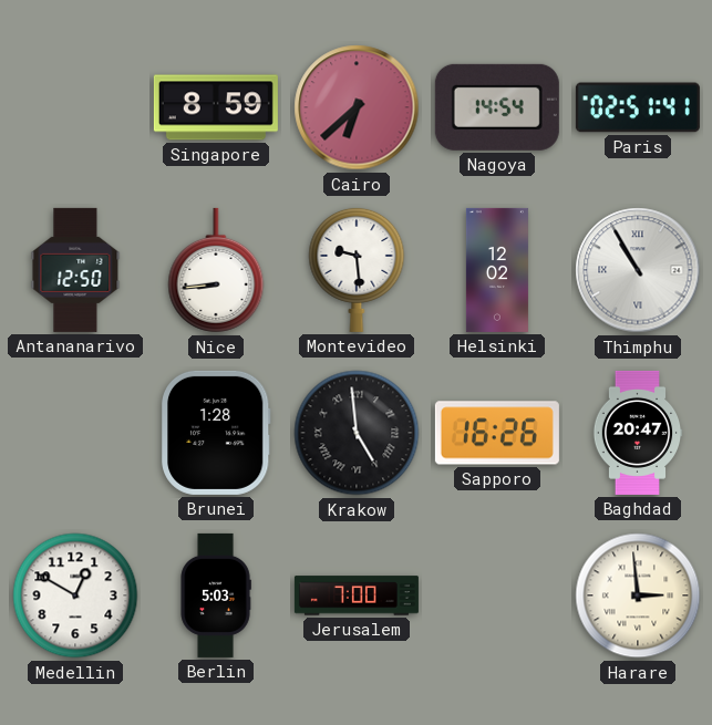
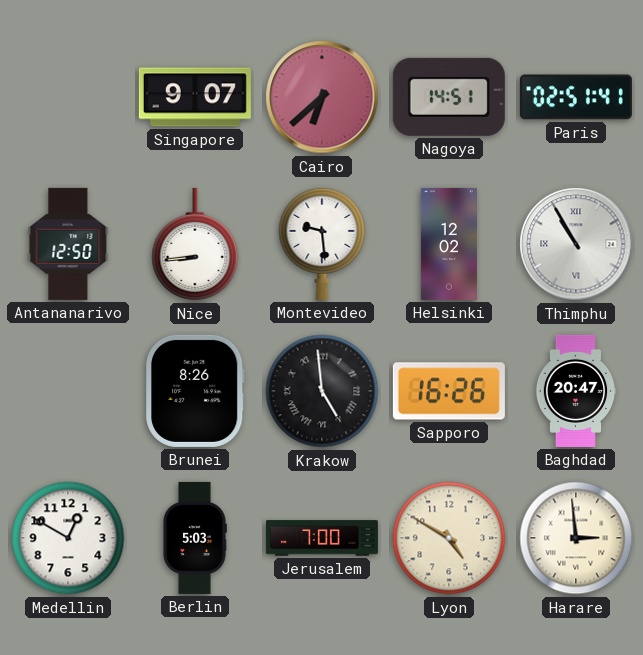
Singapore: 8:59 -> 9:07 (195, 97)
Nagoya: 14:54 -> 14:51 (449, 97)
Brunei: 1:28 -> 8:26 (196, 391)
Lyon: none -> 4:50 (449, 538)
